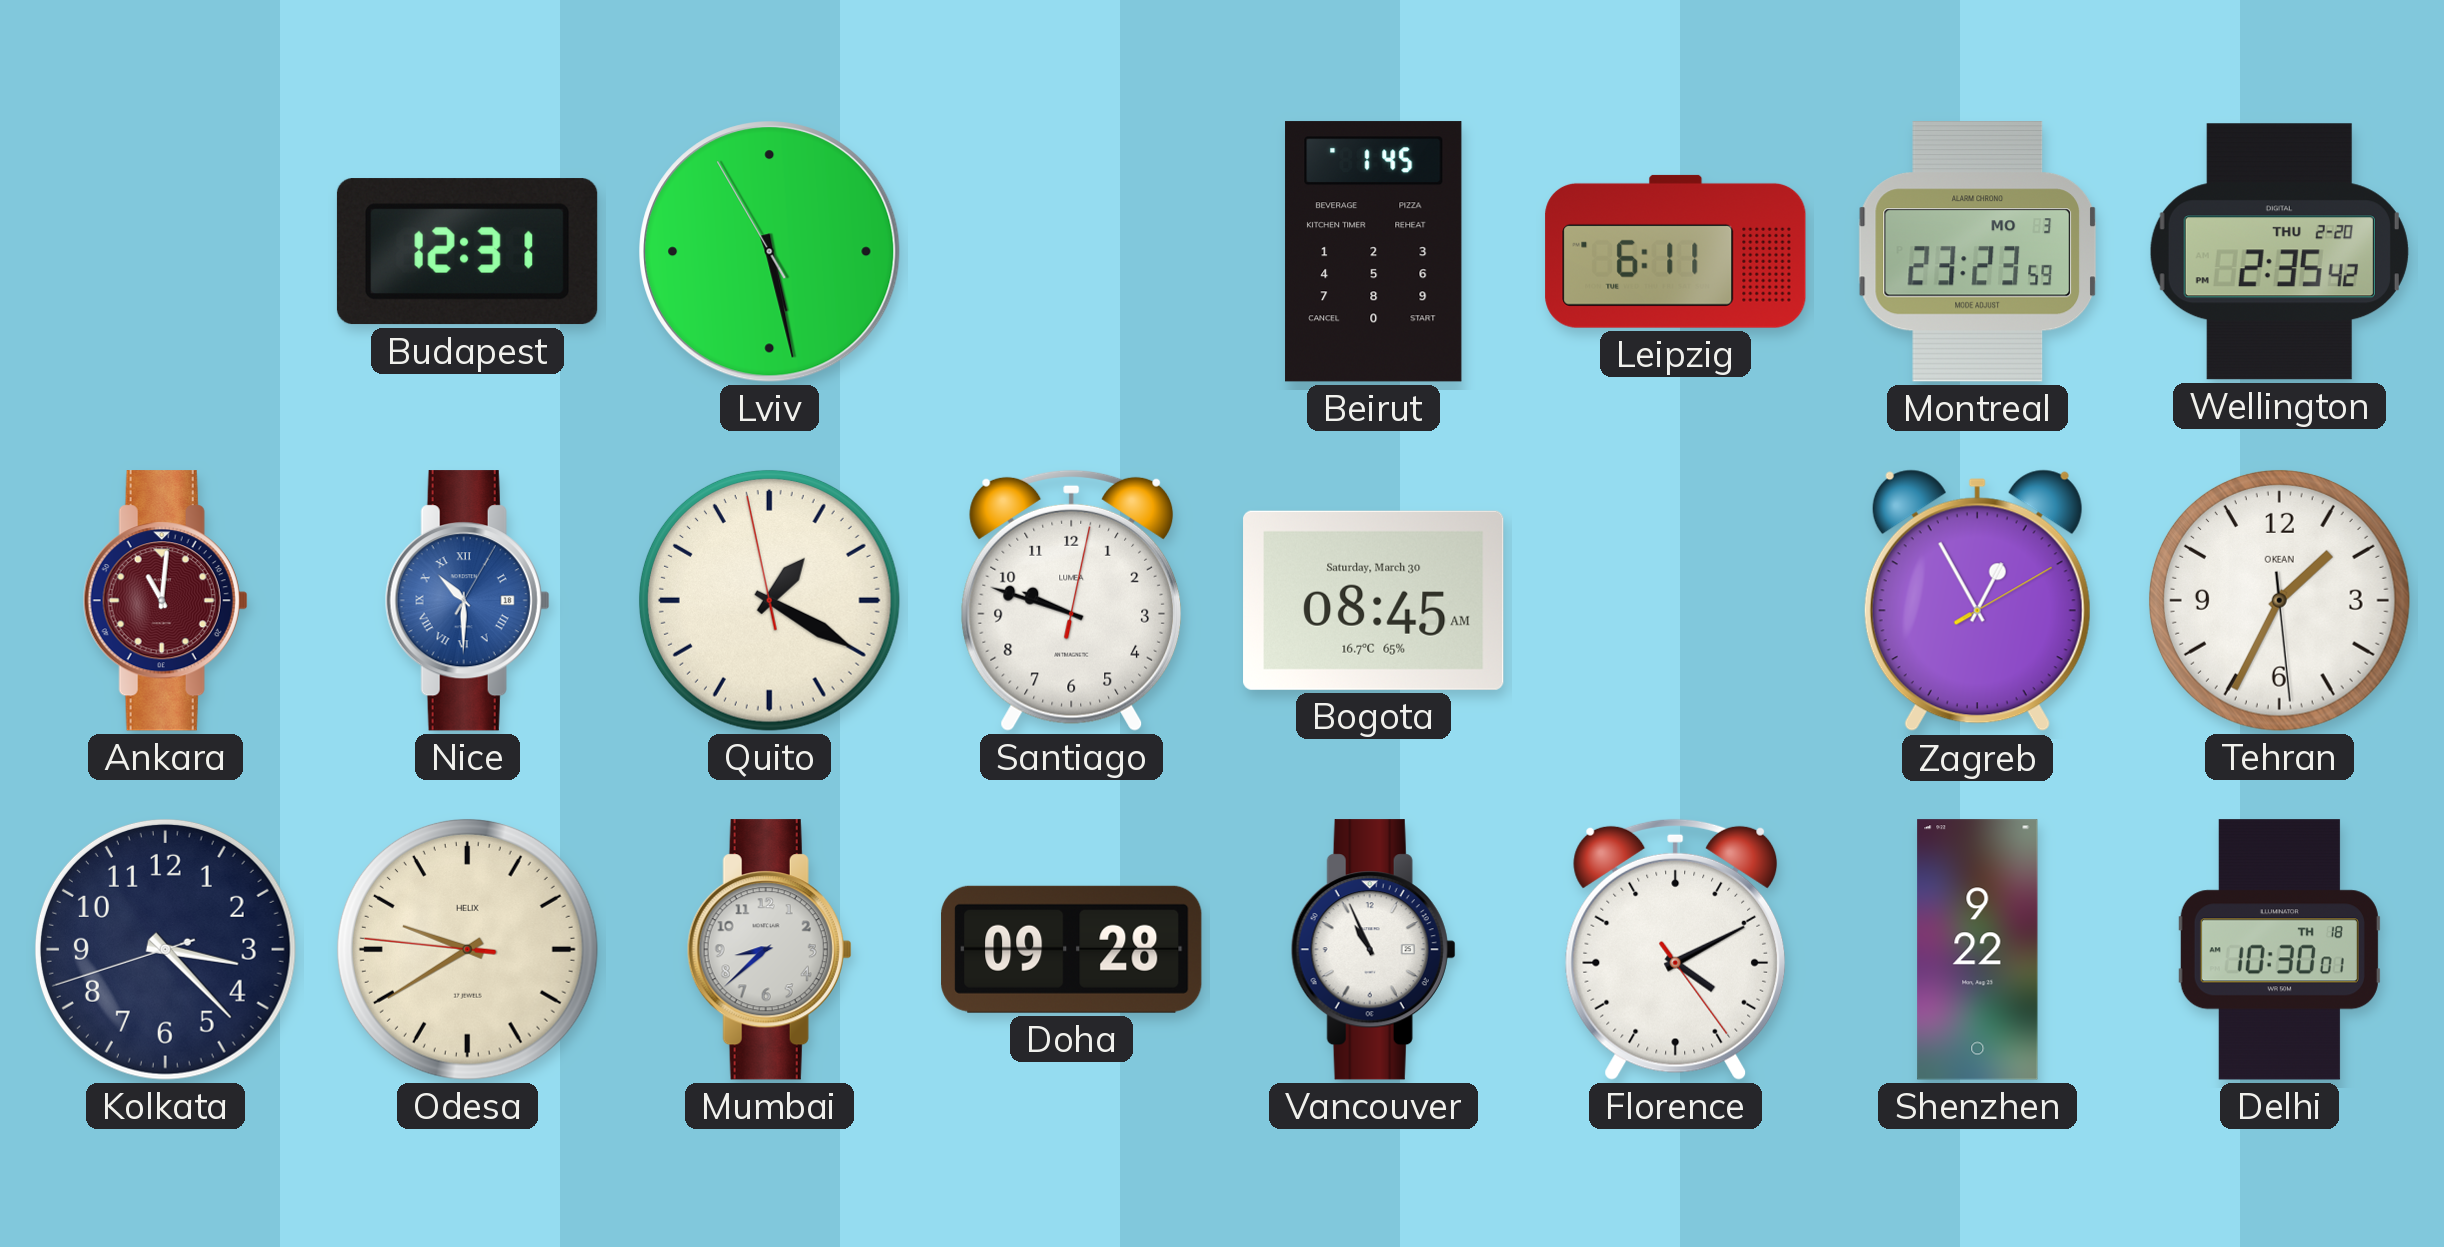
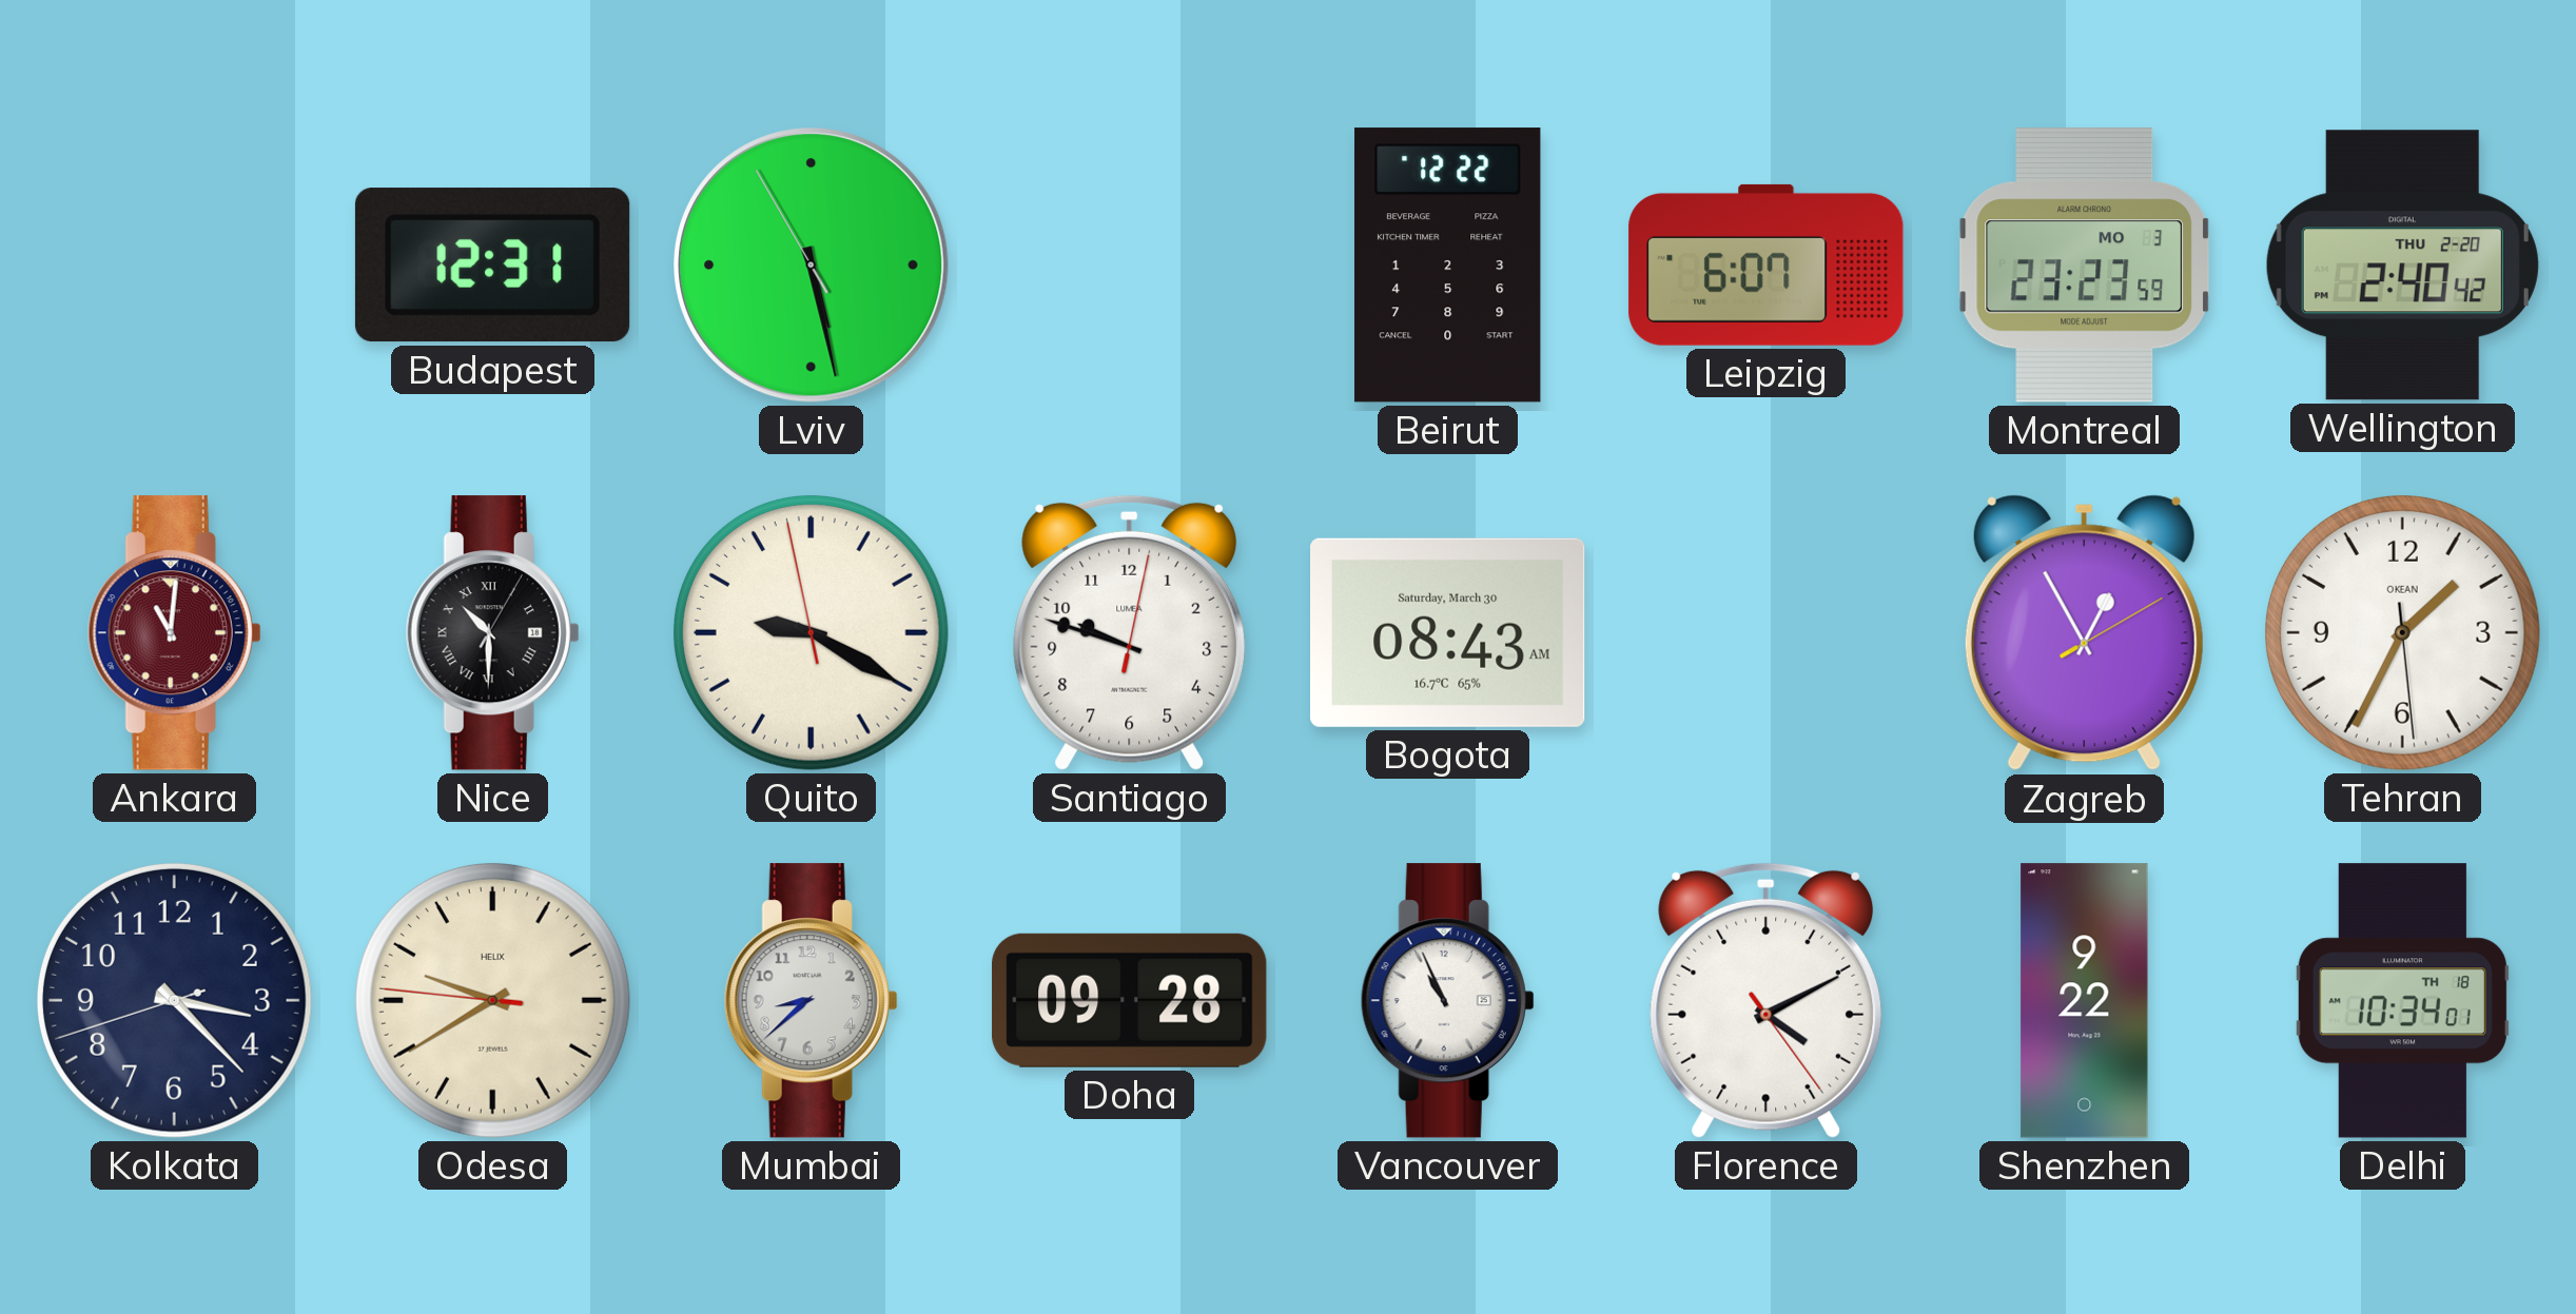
Beirut: 1:45 -> 12:22 (1448, 266)
Leipzig: 6:11 -> 6:07 (1767, 264)
Wellington: 2:35 -> 2:40 (2402, 266)
Nice dial: blue -> black (492, 633)
Quito: 1:19 -> 9:19 (811, 632)
Bogota: 08:45 -> 08:43 (1448, 632)
Delhi: 10:30 -> 10:34 (2402, 1001)
